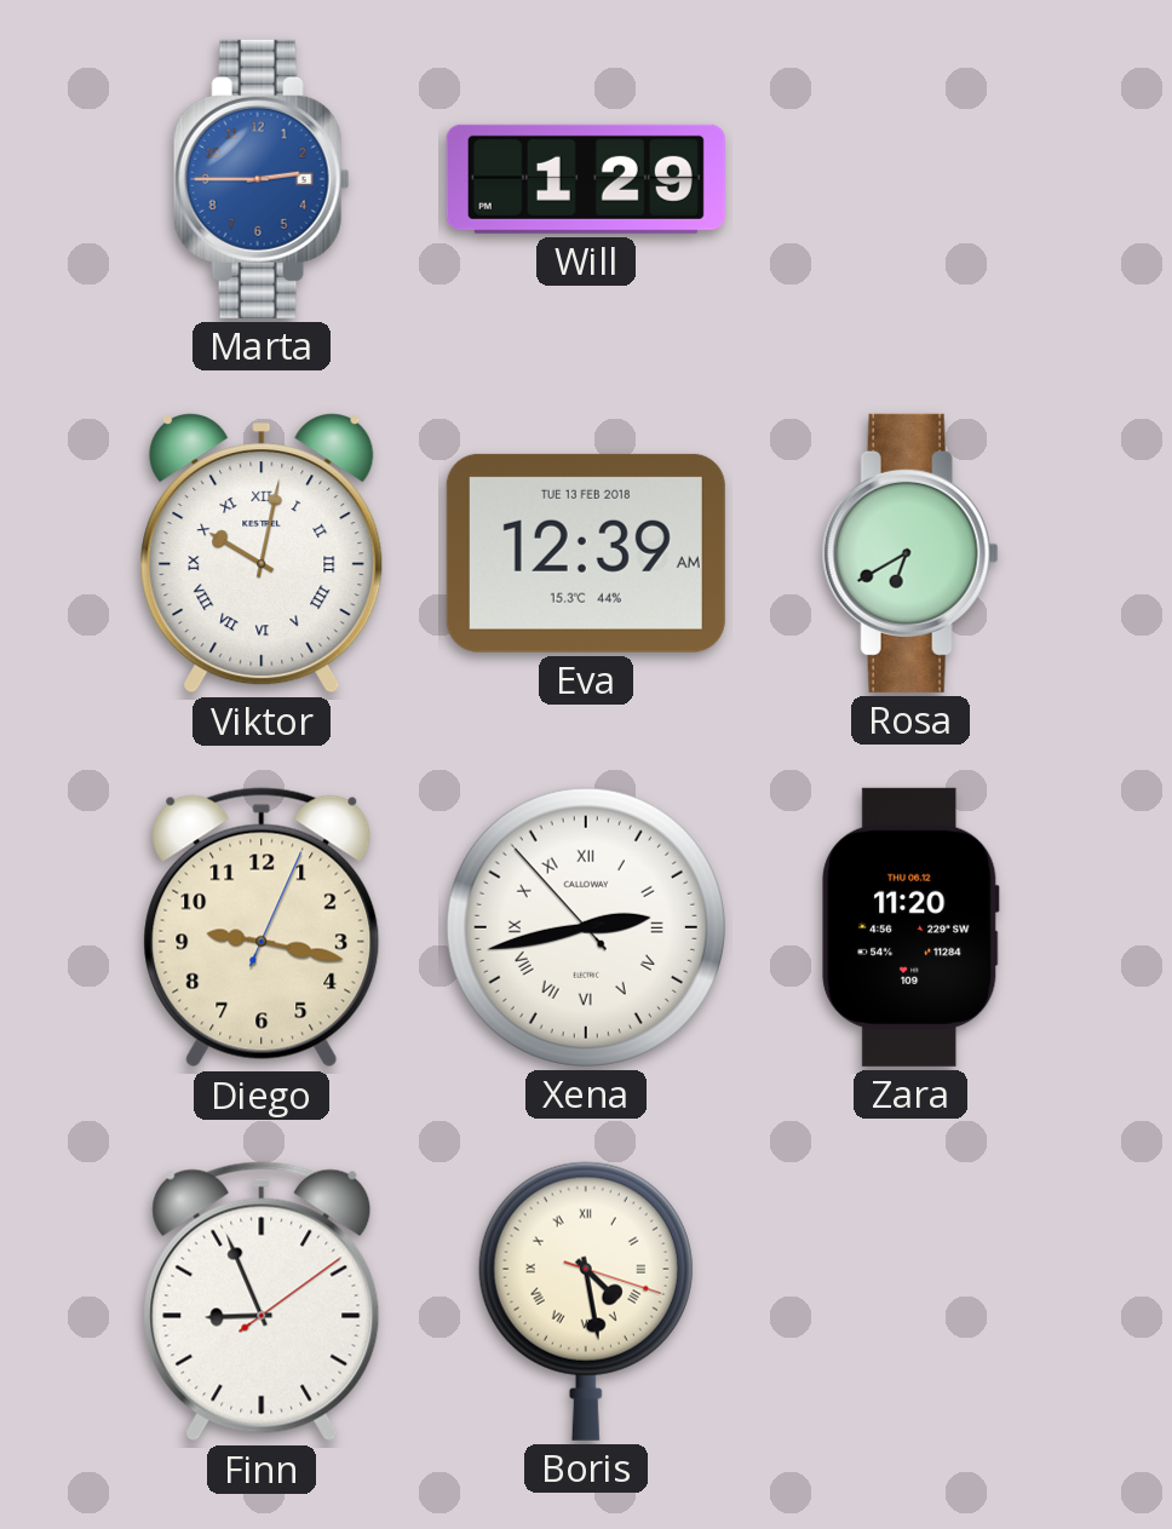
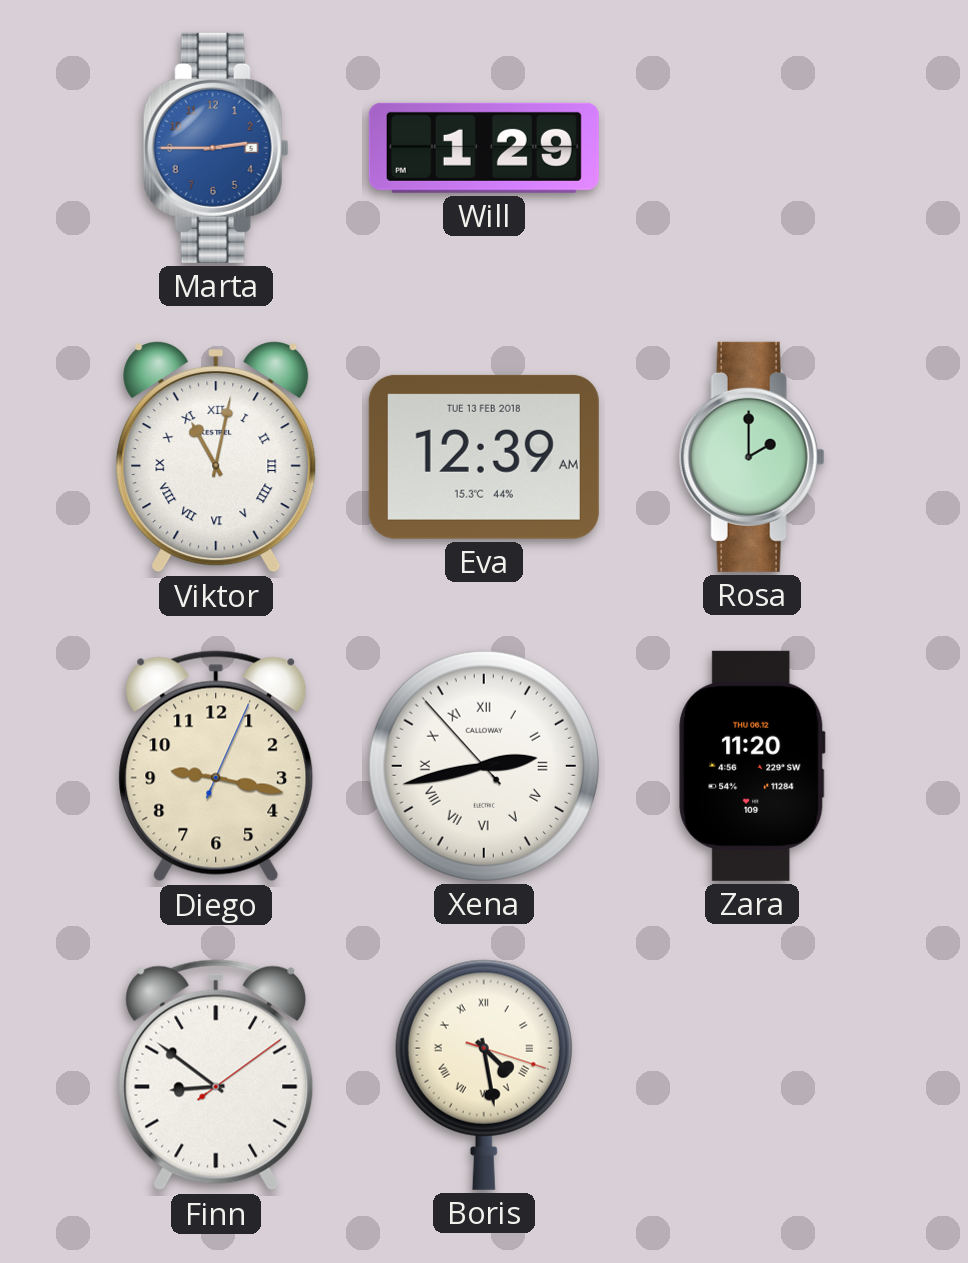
Viktor: 10:02 -> 11:02 (216, 457)
Rosa: 6:40 -> 2:00 (752, 457)
Finn: 8:56 -> 8:51 (216, 1075)
